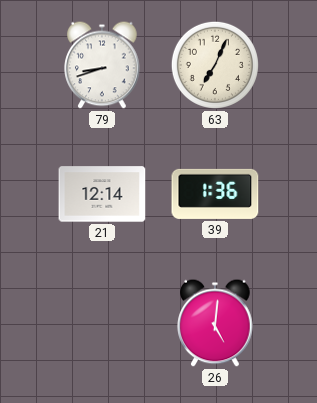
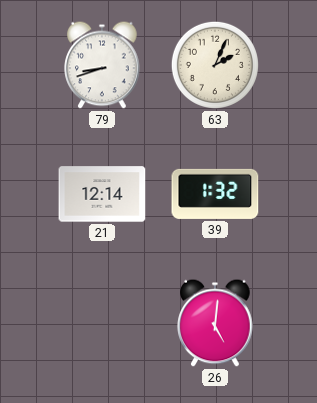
63: 7:04 -> 2:04 (215, 65)
39: 1:36 -> 1:32 (215, 194)
